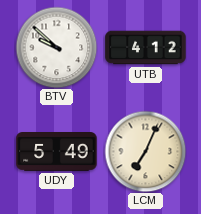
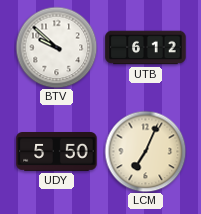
UTB: 4:12 -> 6:12 (146, 48)
UDY: 5:49 -> 5:50 (57, 152)
